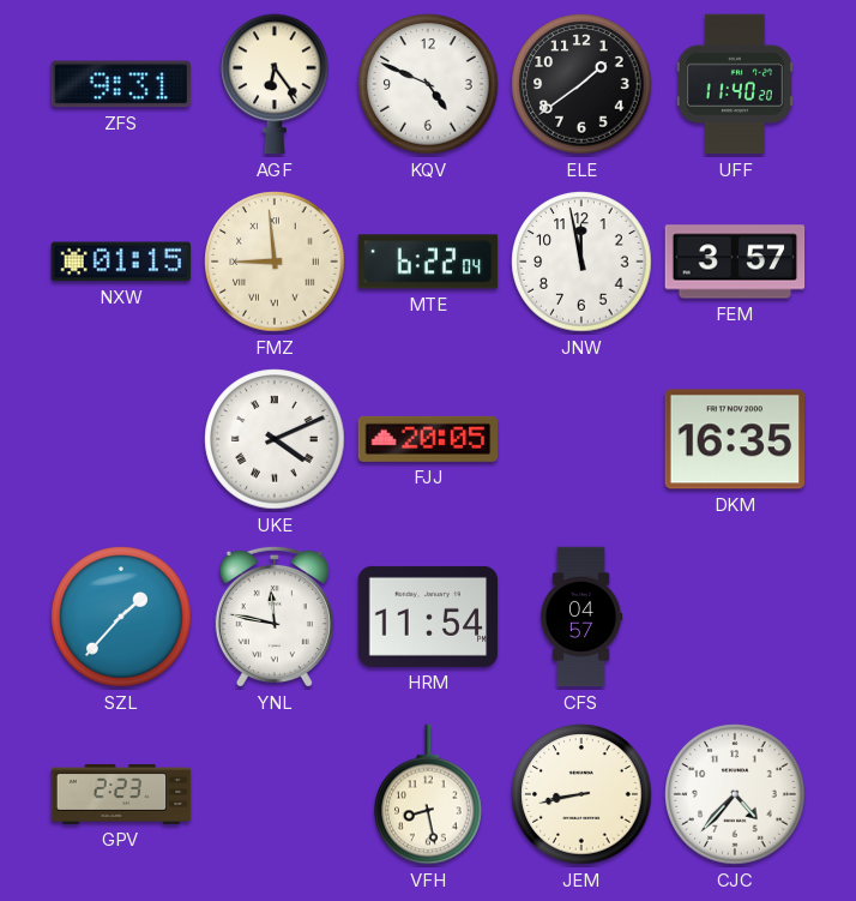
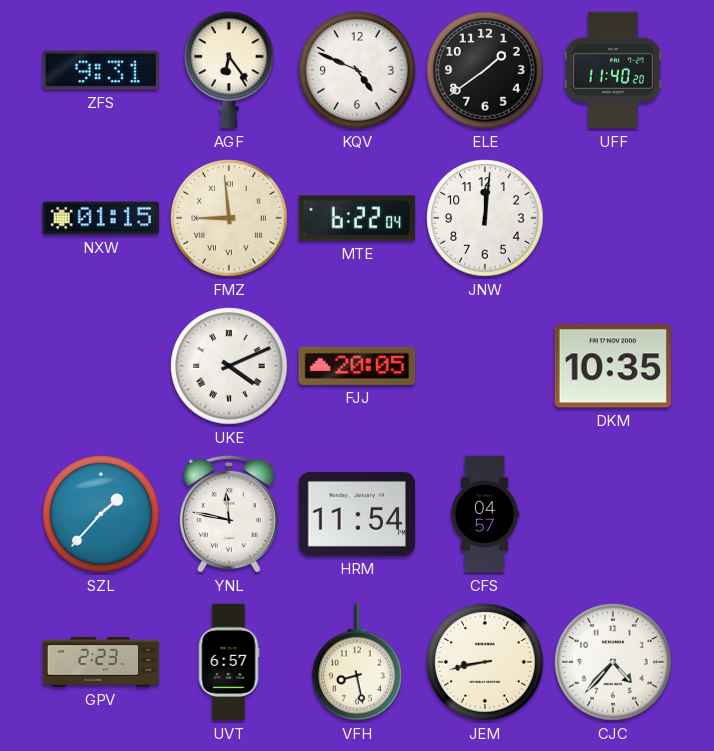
JNW: 11:58 -> 12:01 (485, 218)
FEM: 3:57 -> none (735, 262)
DKM: 16:35 -> 10:35 (613, 366)
UVT: none -> 6:57 (229, 662)
